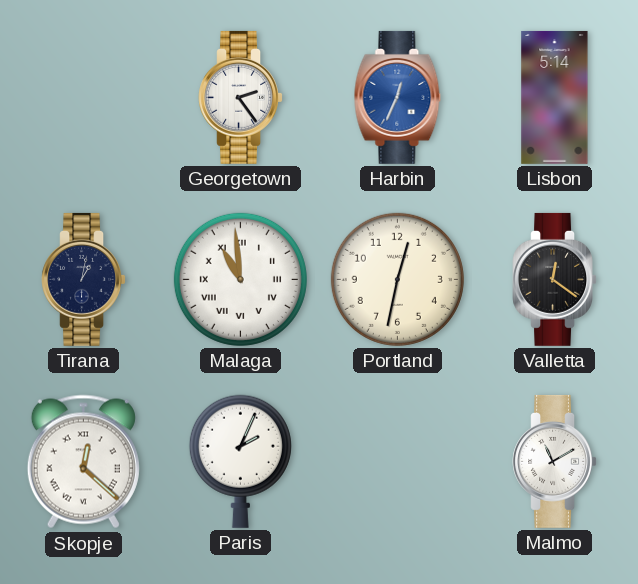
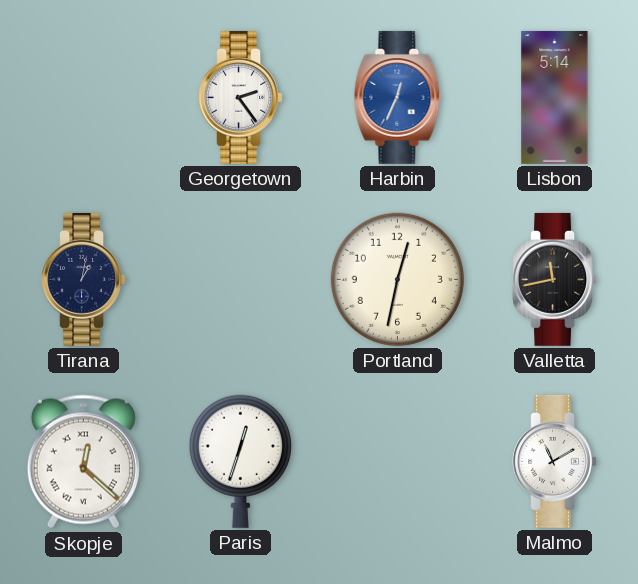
Malaga: 10:59 -> none (240, 279)
Valletta: 12:21 -> 11:43 (554, 279)
Paris: 2:04 -> 12:33 (240, 461)
